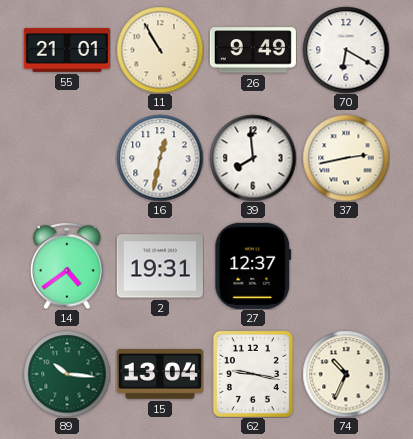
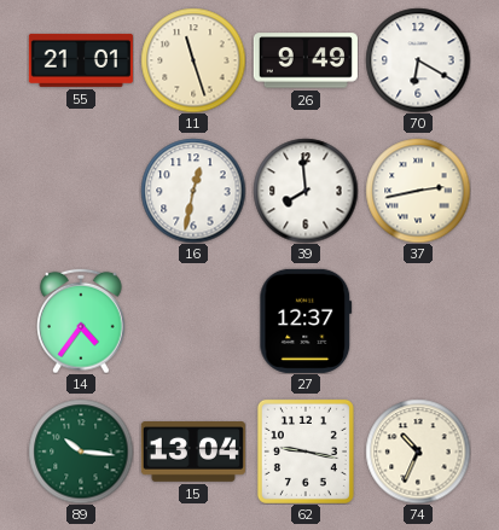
11: 10:55 -> 11:27 (193, 60)
14: 4:39 -> 4:36 (81, 321)
2: 19:31 -> none (160, 266)
